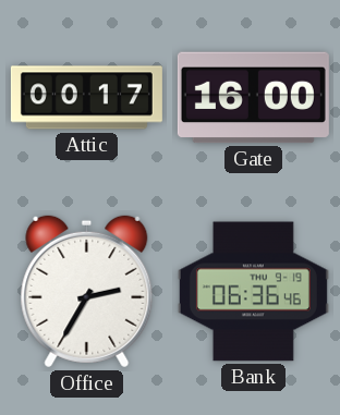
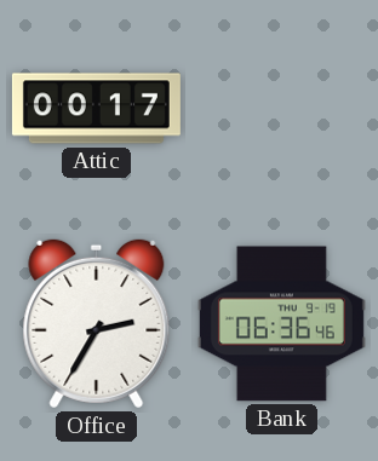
Gate: 16:00 -> none (253, 98)
